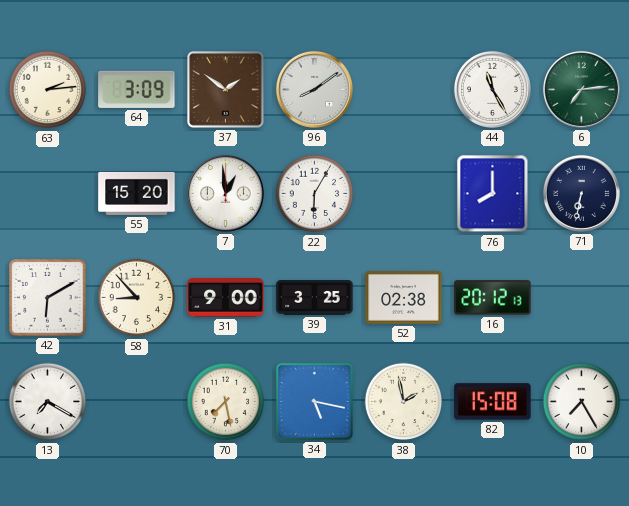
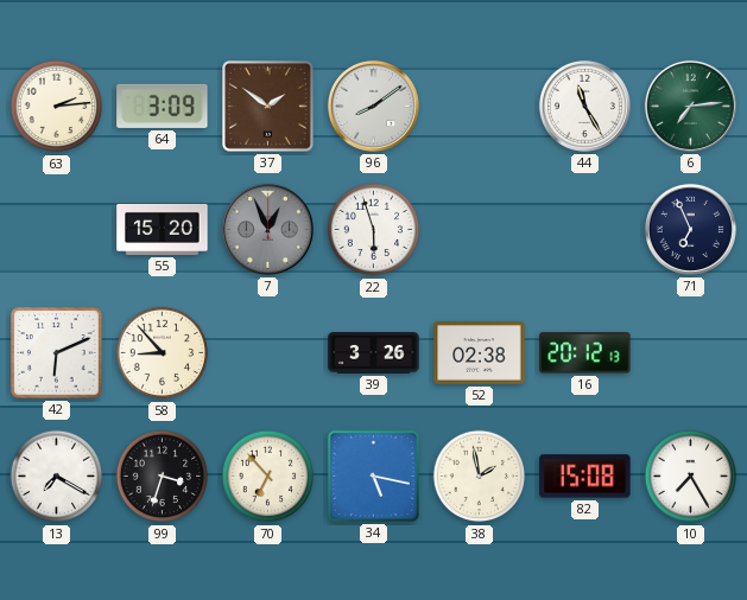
7: 12:59 -> 12:56 (267, 229)
7 dial: white -> grey (267, 229)
22: 6:05 -> 5:57 (374, 230)
76: 8:00 -> none (493, 194)
71: 6:32 -> 6:56 (690, 229)
42: 6:10 -> 6:11 (57, 353)
31: 9:00 -> none (226, 298)
39: 3:25 -> 3:26 (374, 353)
99: none -> 3:33 (163, 477)
70: 7:28 -> 6:53 (268, 477)
